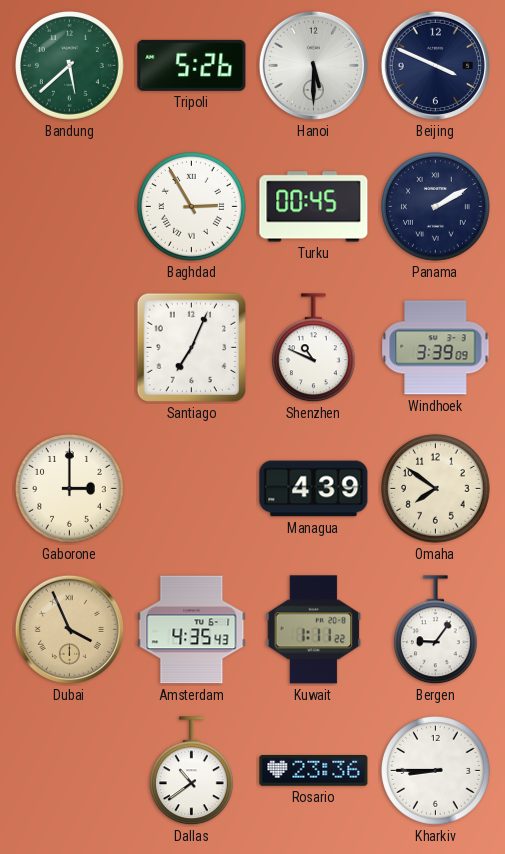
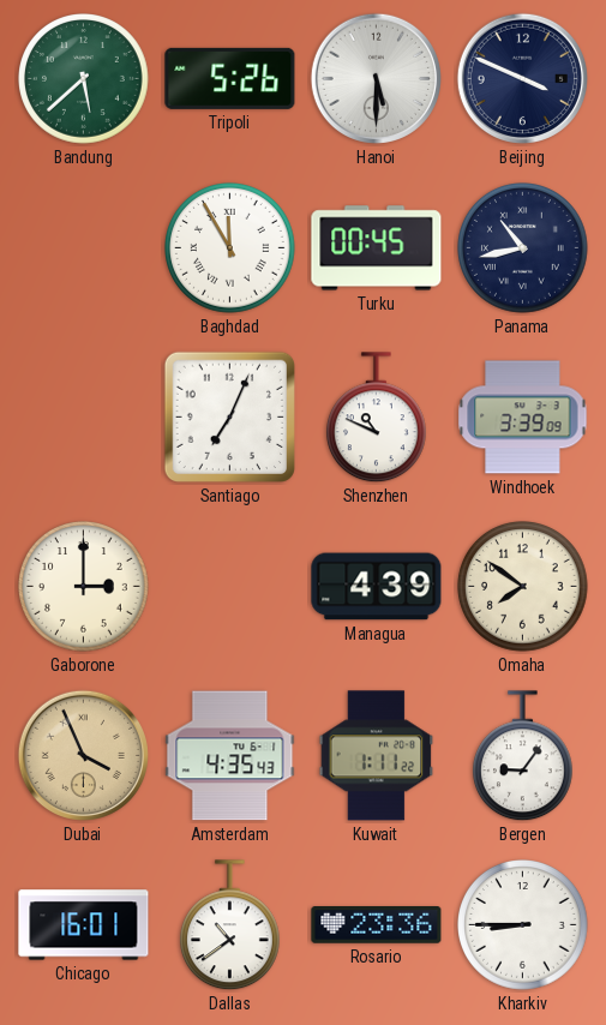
Baghdad: 2:55 -> 11:55 (230, 248)
Panama: 2:10 -> 10:43 (523, 248)
Chicago: none -> 16:01 (84, 925)
